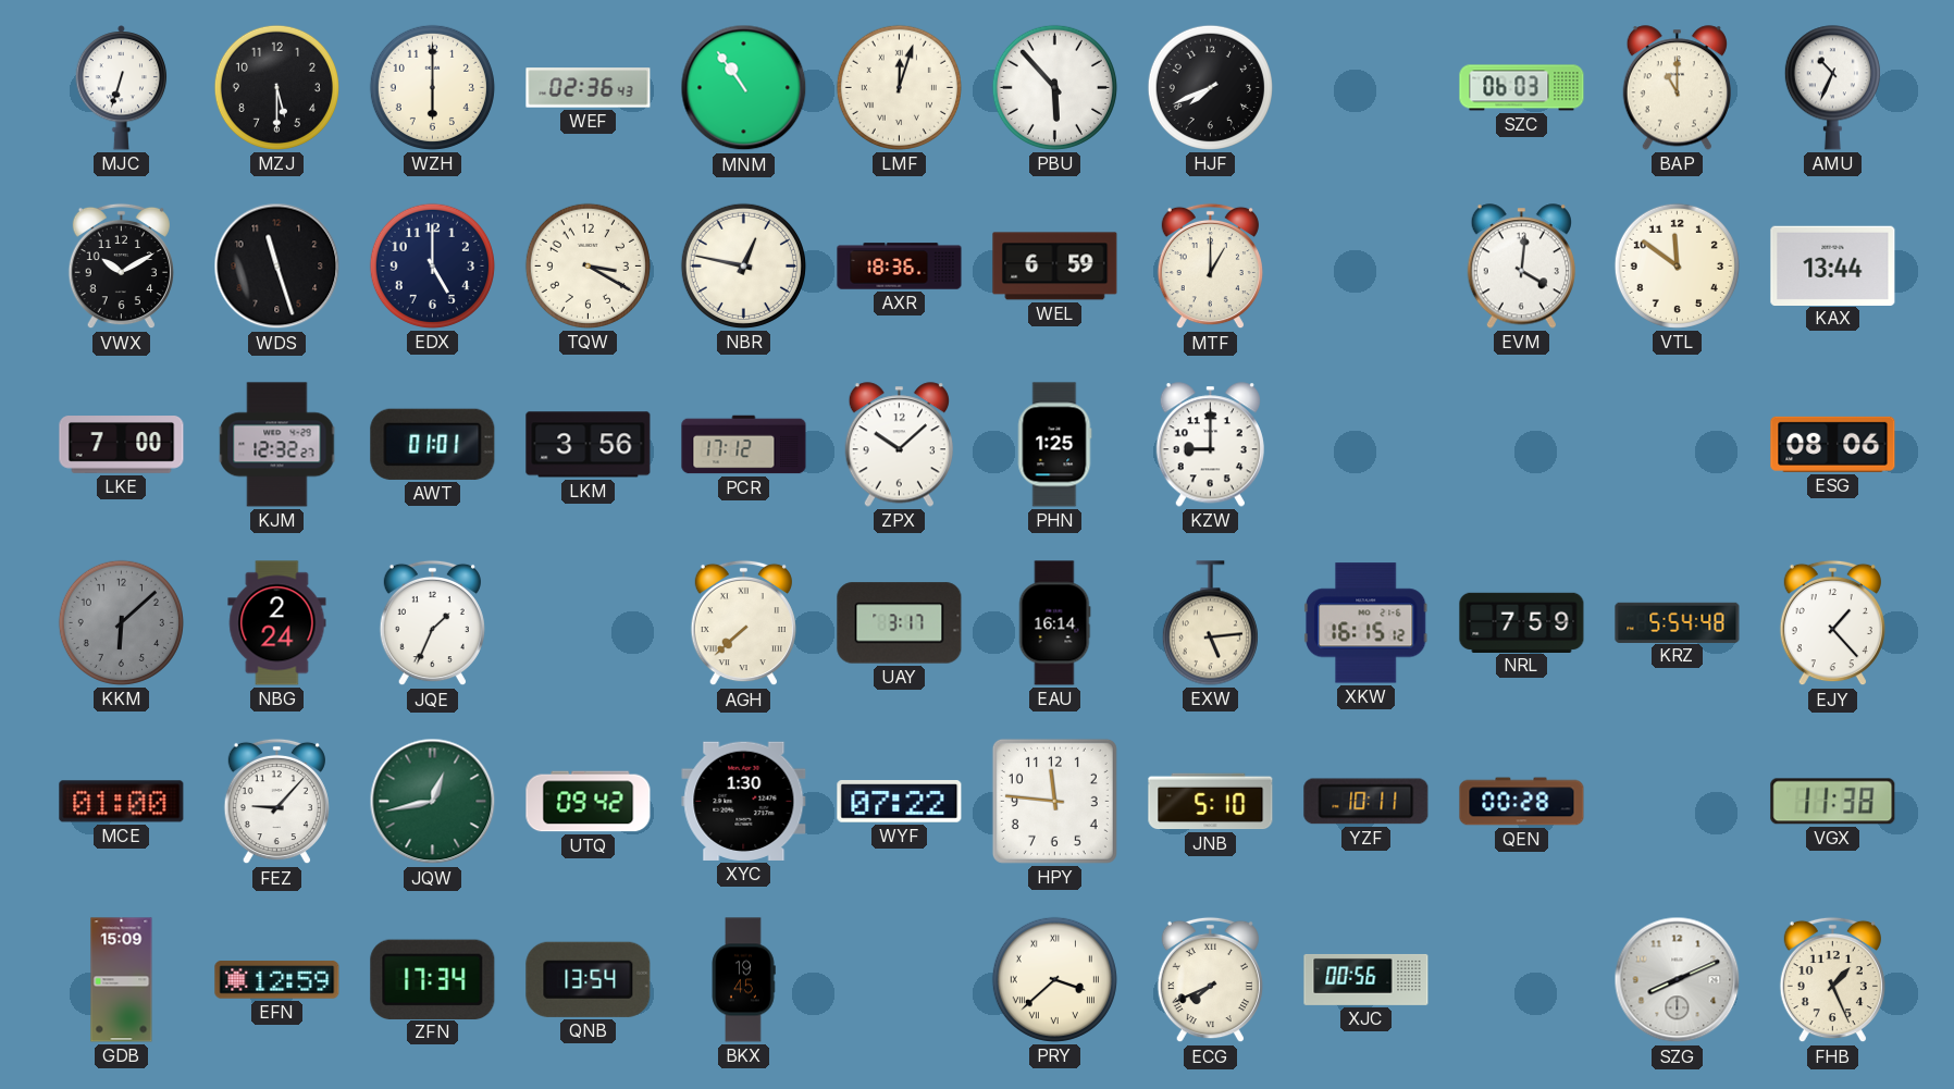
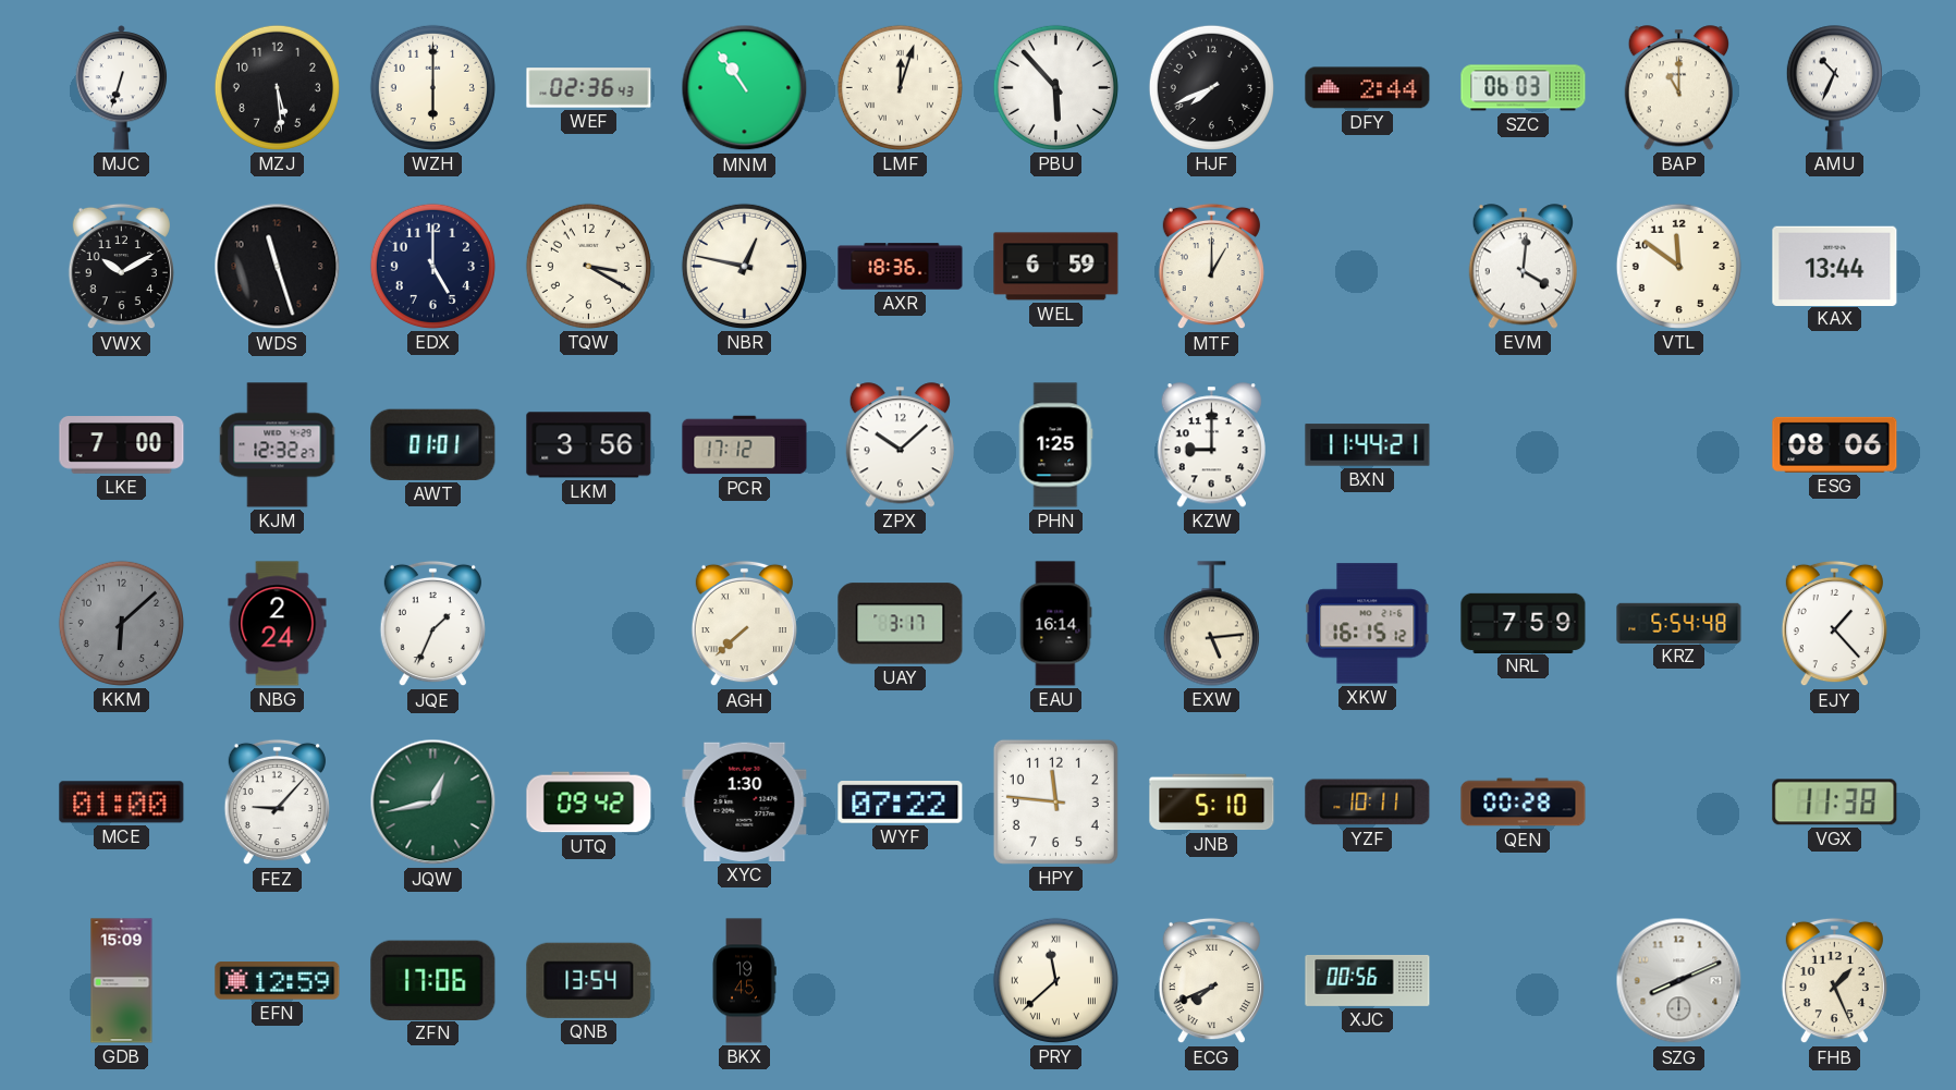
MZJ: 5:30 -> 5:29 (277, 87)
DFY: none -> 2:44 (1368, 88)
BXN: none -> 11:44 (1368, 445)
ZFN: 17:34 -> 17:06 (433, 980)
PRY: 3:38 -> 11:38 (1055, 980)
